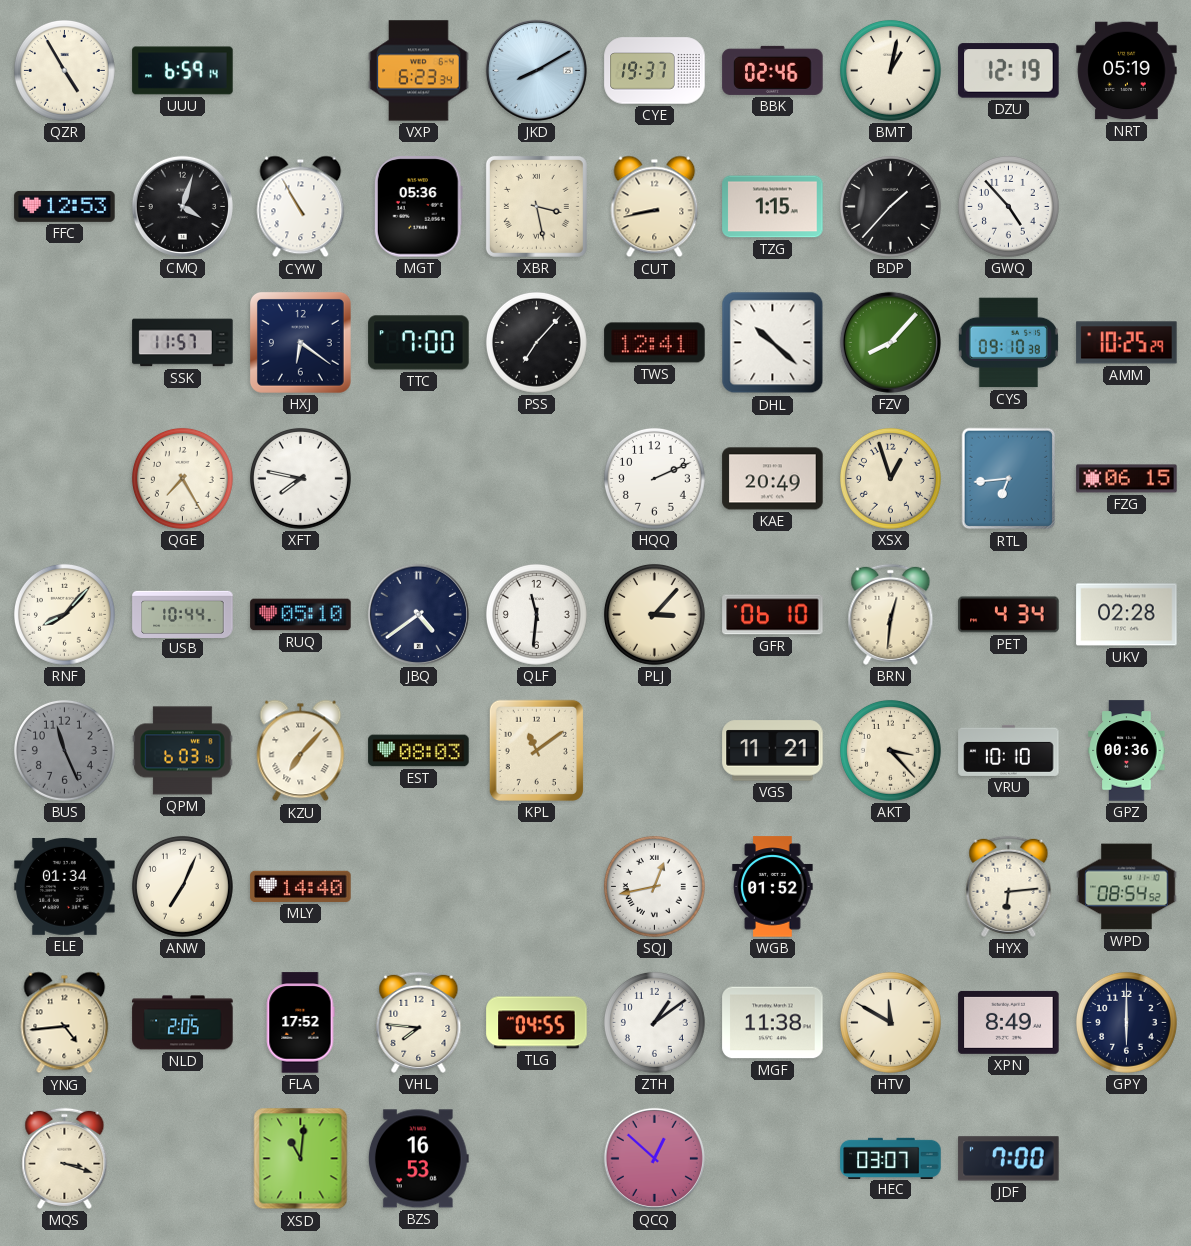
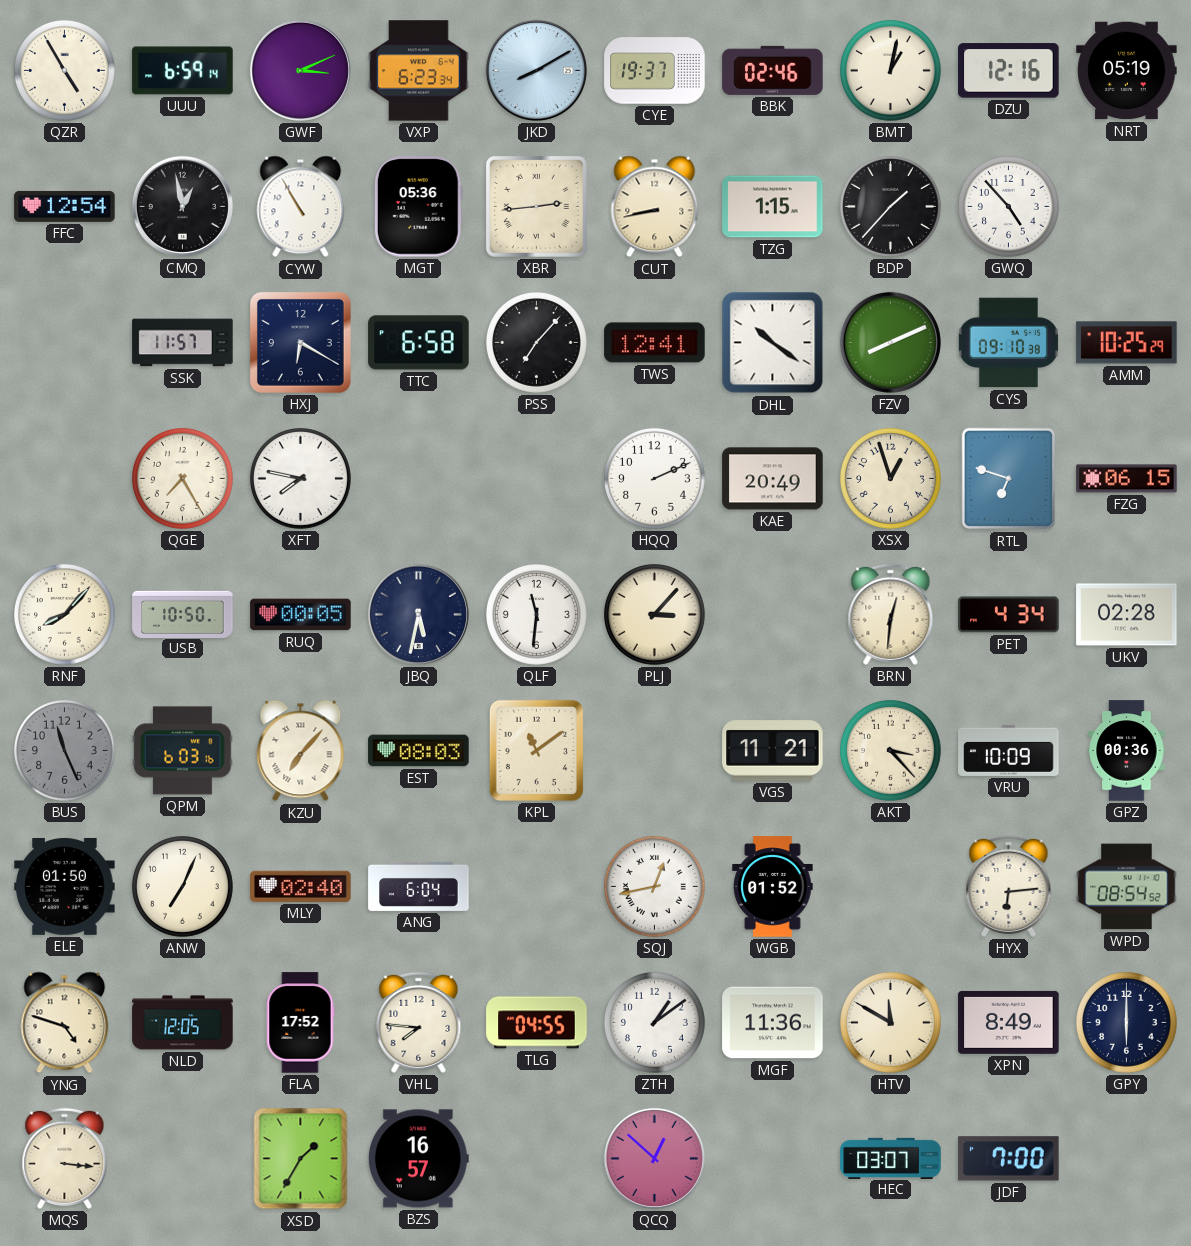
GWF: none -> 3:11 (300, 70)
DZU: 12:19 -> 12:16 (1009, 71)
FFC: 12:53 -> 12:54 (65, 206)
CMQ: 4:03 -> 12:58 (182, 206)
XBR: 3:28 -> 2:44 (536, 206)
HXJ: 6:21 -> 6:20 (300, 342)
TTC: 7:00 -> 6:58 (419, 343)
DHL: 10:22 -> 10:21 (773, 343)
FZV: 8:07 -> 8:11 (890, 342)
RTL: 6:44 -> 6:48 (1009, 479)
USB: 10:44 -> 10:50 (183, 614)
RUQ: 05:10 -> 00:05 (301, 615)
JBQ: 4:39 -> 5:32 (418, 614)
GFR: 06:10 -> none (773, 615)
VRU: 10:10 -> 10:09 (1009, 750)
ELE: 01:34 -> 01:50 (65, 886)
MLY: 14:40 -> 02:40 (301, 886)
ANG: none -> 6:04 (419, 886)
YNG: 4:44 -> 4:48 (65, 1023)
NLD: 2:05 -> 12:05 (183, 1023)
MGF: 11:38 -> 11:36 (773, 1023)
MQS: 3:18 -> 3:16 (65, 1158)
XSD: 11:01 -> 1:35 (301, 1159)
BZS: 16:53 -> 16:57 (418, 1159)
